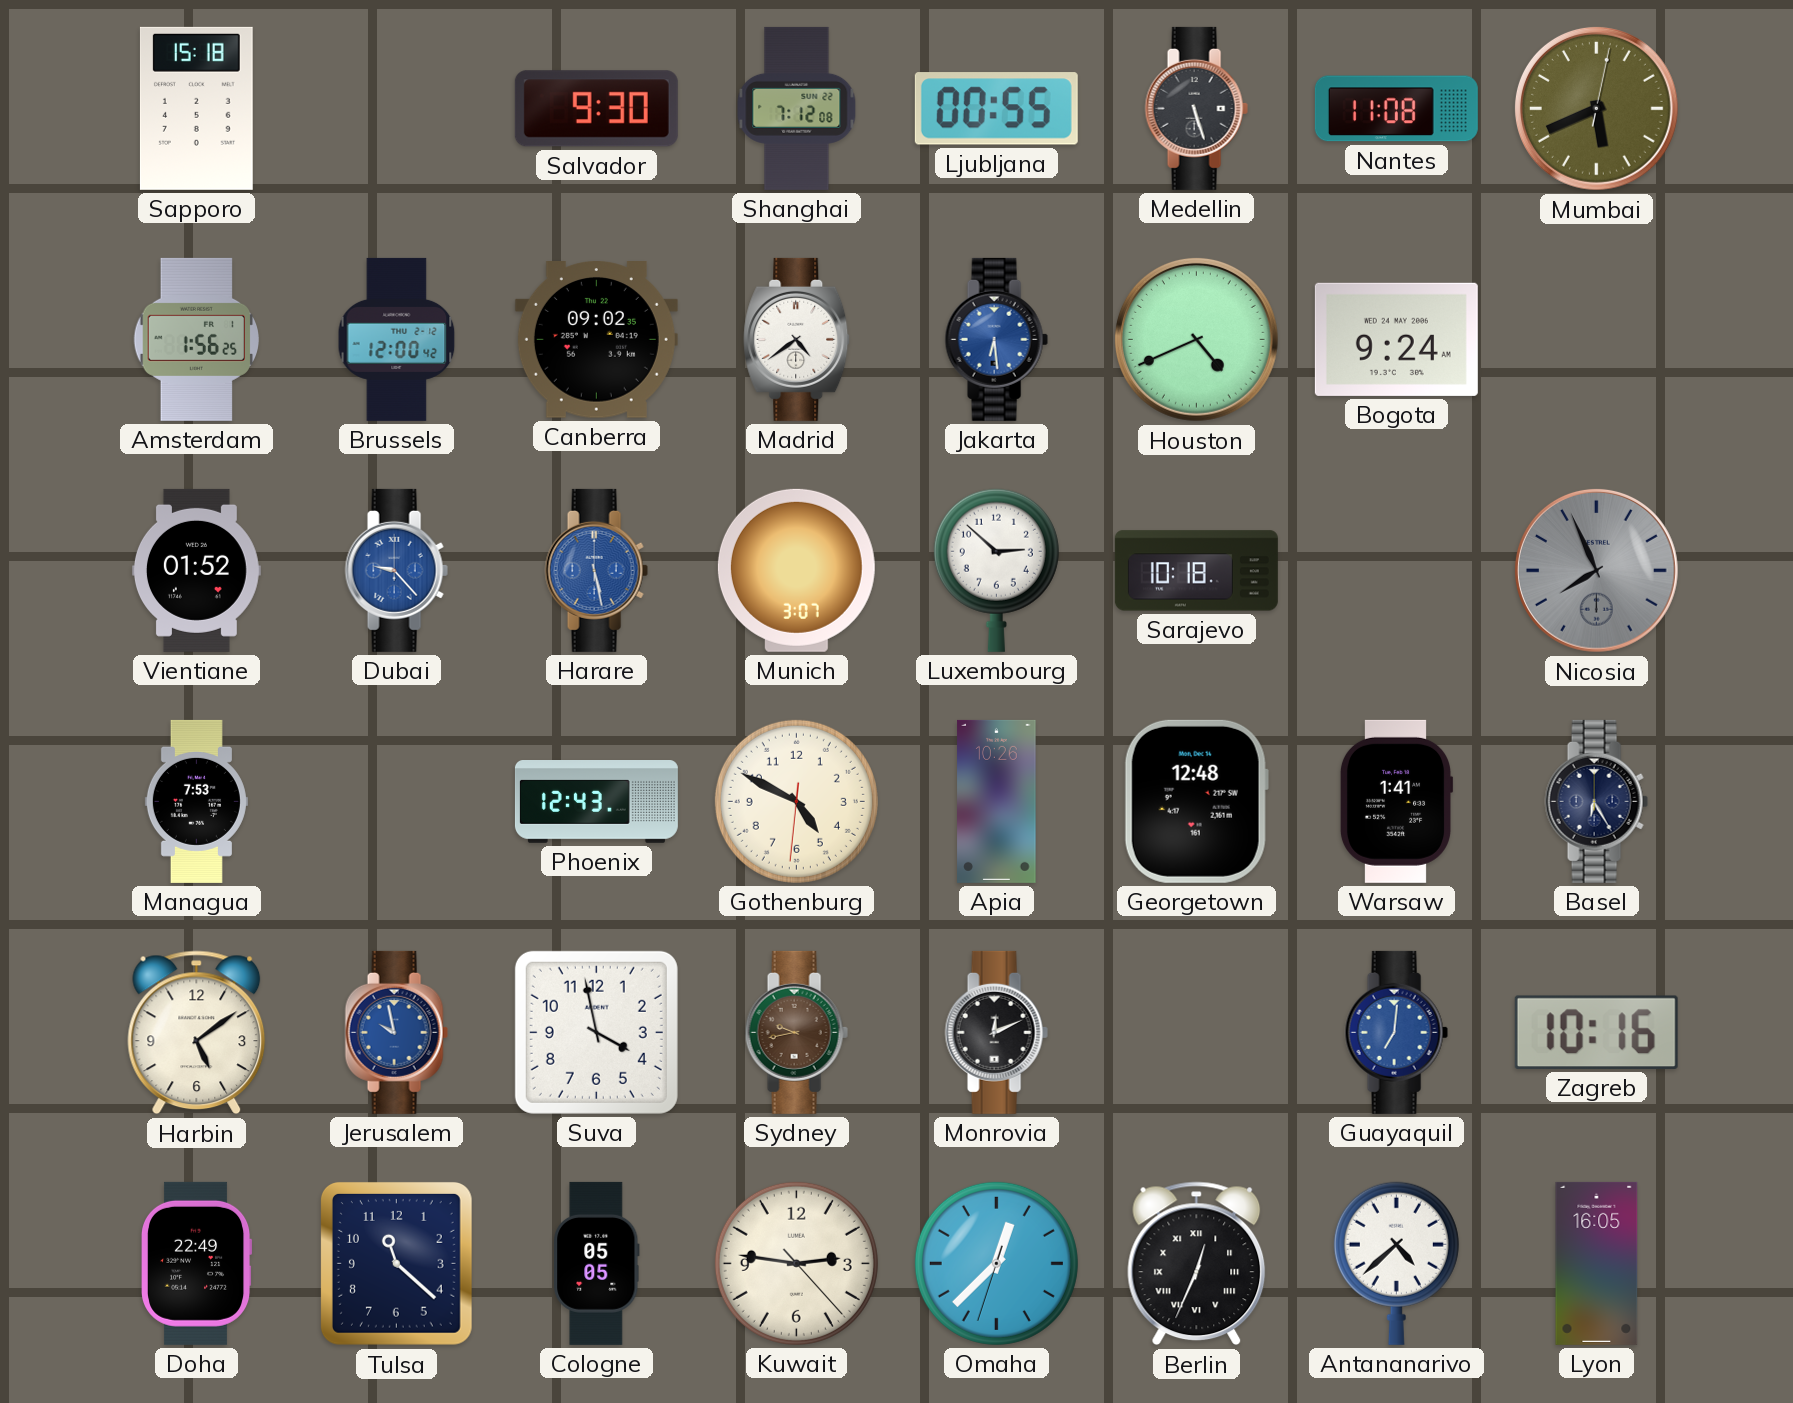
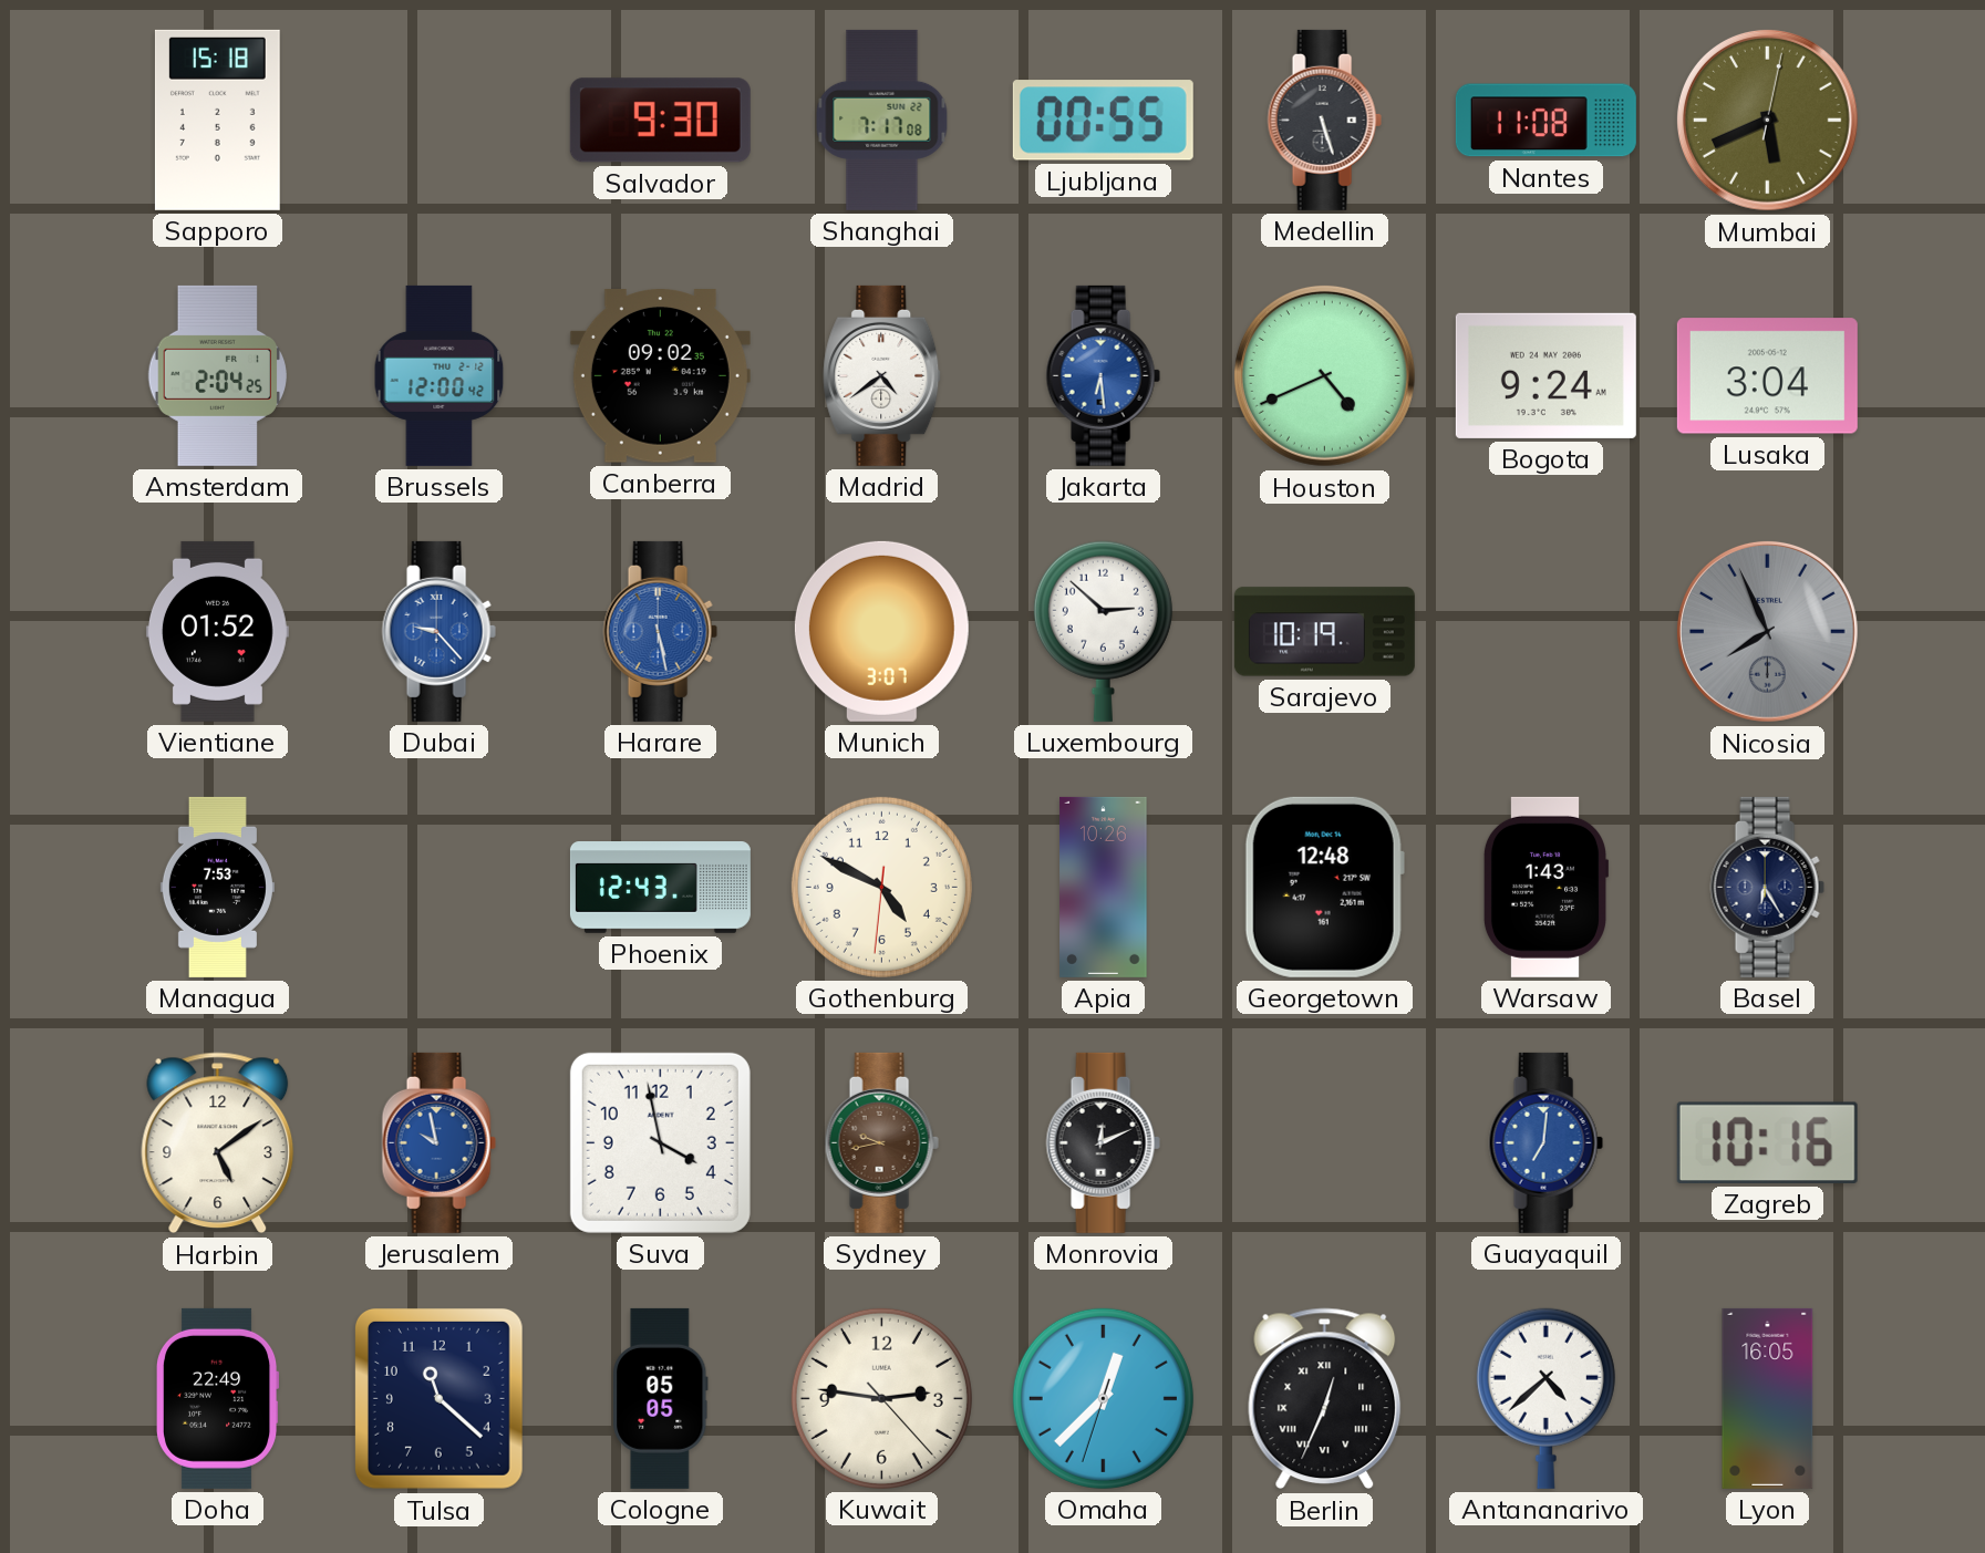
Shanghai: 7:12 -> 7:17 (882, 120)
Amsterdam: 1:56 -> 2:04 (218, 375)
Lusaka: none -> 3:04 (1767, 376)
Sarajevo: 10:18 -> 10:19 (1324, 632)
Warsaw: 1:41 -> 1:43 (1545, 887)
